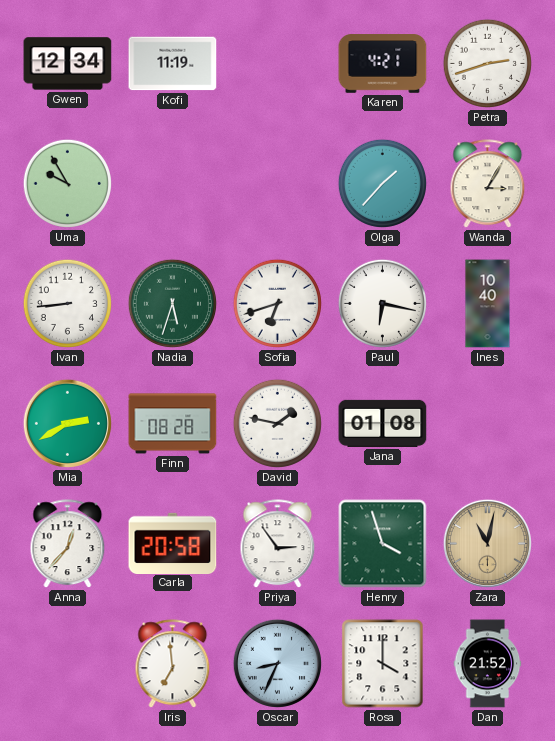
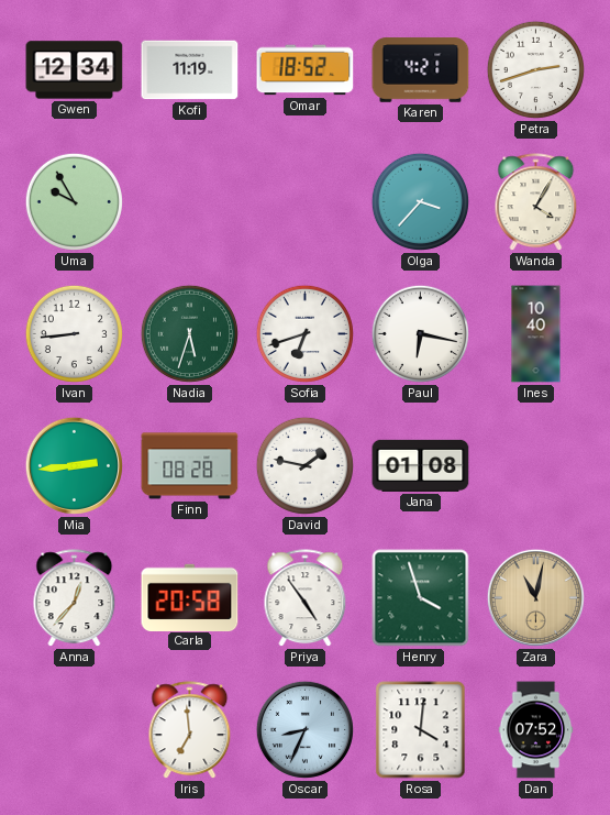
Omar: none -> 18:52 (306, 70)
Olga: 1:37 -> 3:37 (420, 201)
Wanda: 3:05 -> 4:05 (536, 202)
Mia: 2:40 -> 2:44 (74, 465)
Priya: 2:54 -> 4:54 (306, 598)
Rosa: 4:00 -> 4:01 (421, 730)
Dan: 21:52 -> 07:52 (536, 730)
